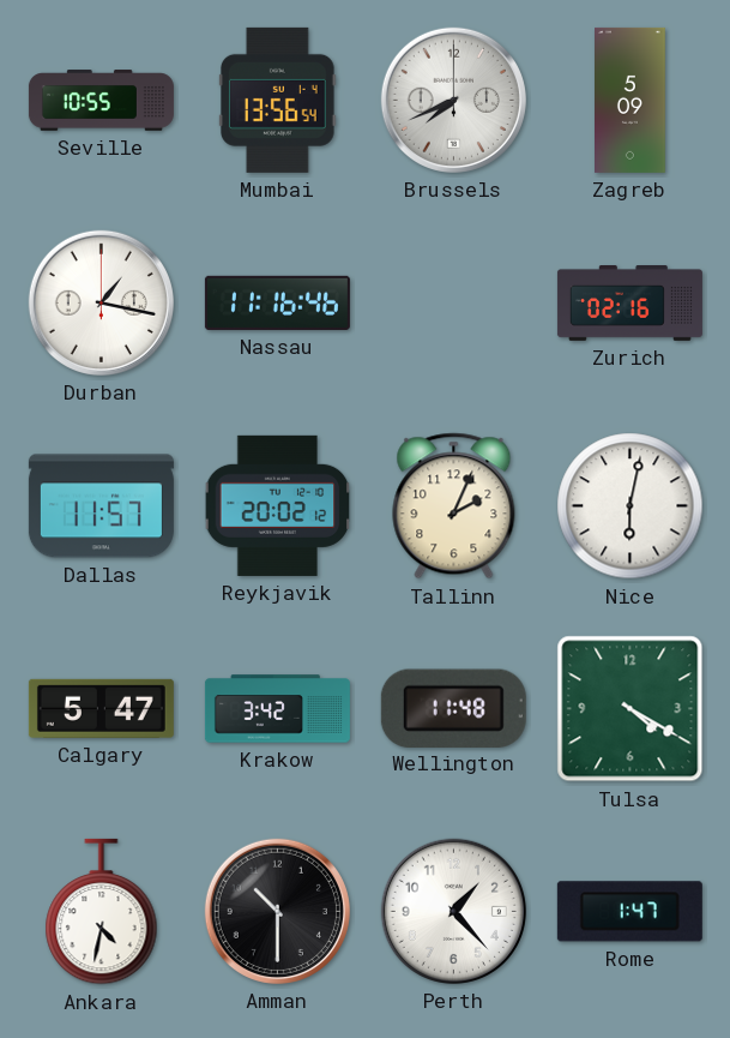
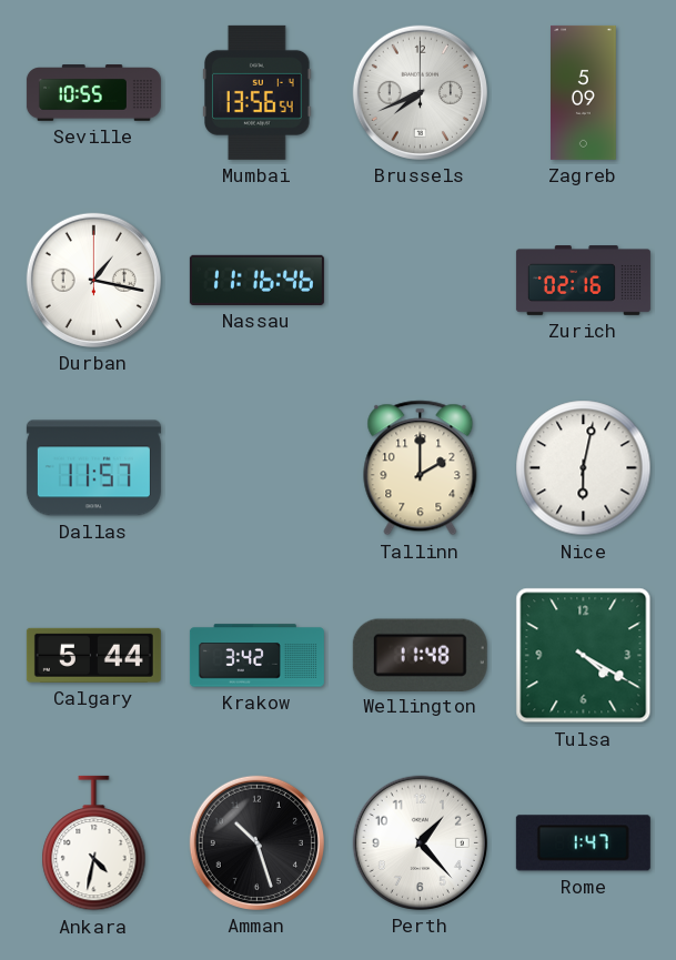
Reykjavik: 20:02 -> none (278, 505)
Tallinn: 2:04 -> 2:00 (421, 468)
Calgary: 5:47 -> 5:44 (93, 655)
Amman: 10:30 -> 10:27 (256, 842)
